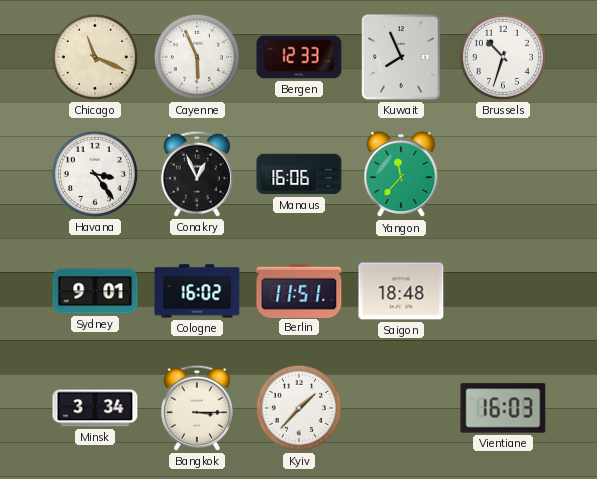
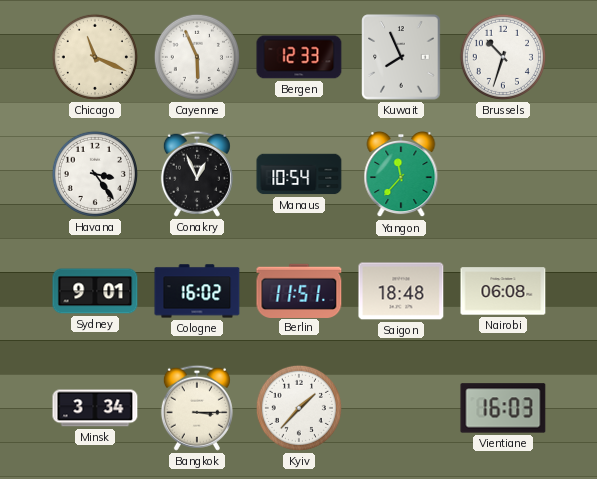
Manaus: 16:06 -> 10:54 (299, 174)
Nairobi: none -> 06:08 (503, 291)
